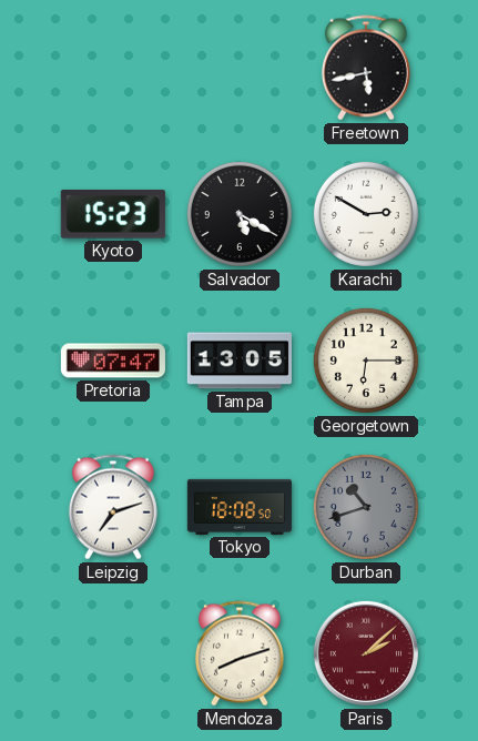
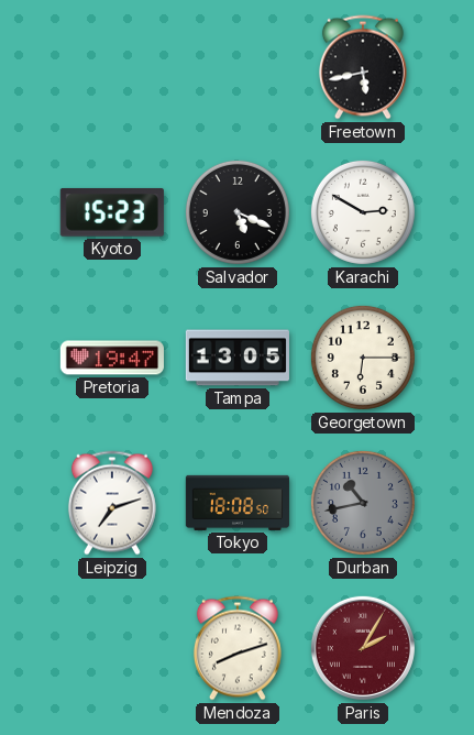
Salvador: 5:20 -> 5:19 (238, 212)
Pretoria: 07:47 -> 19:47 (112, 358)
Durban: 10:42 -> 10:43 (363, 503)
Paris: 2:08 -> 2:05 (363, 648)
